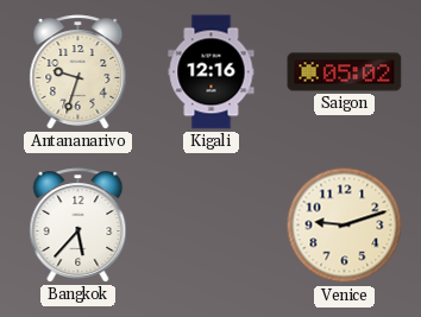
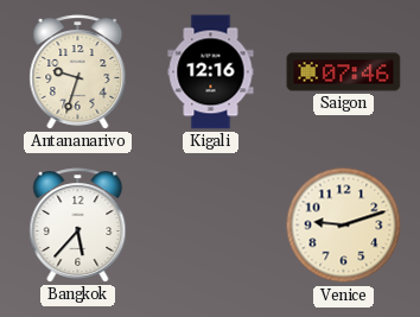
Saigon: 05:02 -> 07:46 (344, 72)
